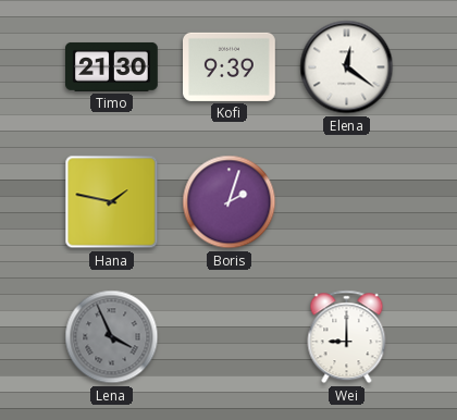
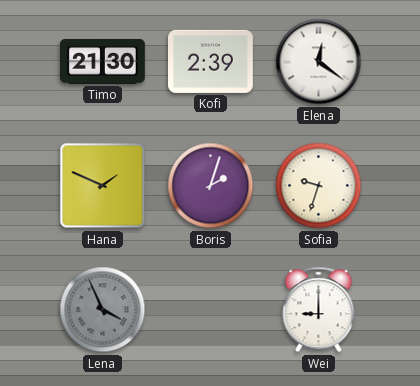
Kofi: 9:39 -> 2:39 (211, 61)
Hana: 1:47 -> 1:49 (103, 186)
Sofia: none -> 9:33 (319, 186)
